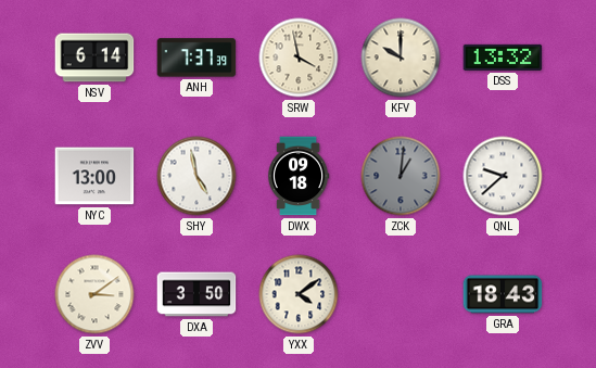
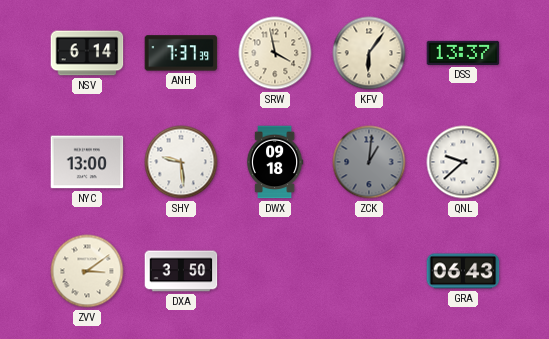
KFV: 10:00 -> 6:06 (369, 53)
DSS: 13:32 -> 13:37 (463, 53)
SHY: 4:58 -> 9:29 (181, 162)
YXX: 4:09 -> none (299, 294)
GRA: 18:43 -> 06:43 (463, 271)
